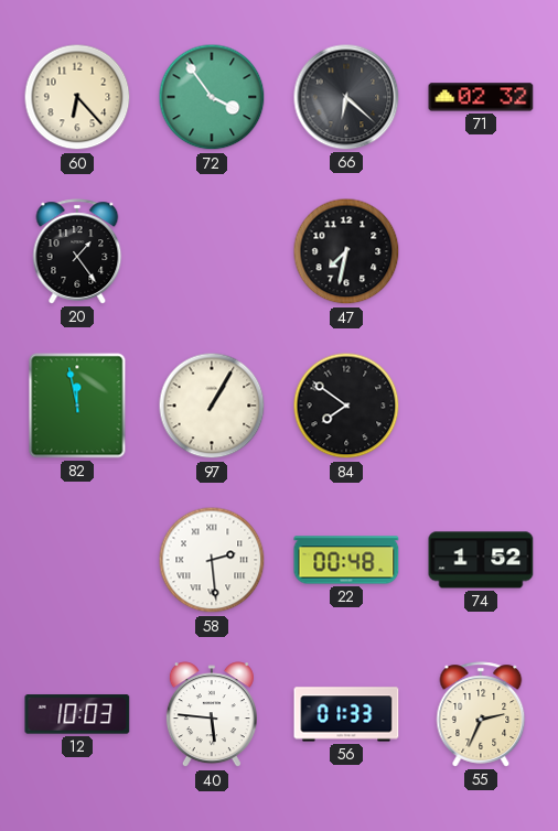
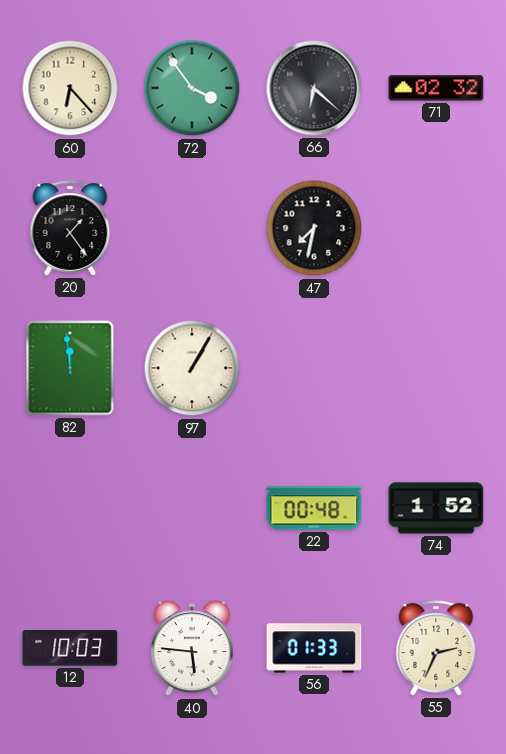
82: 11:58 -> 11:59 (70, 368)
84: 7:51 -> none (346, 406)
58: 2:29 -> none (212, 560)
